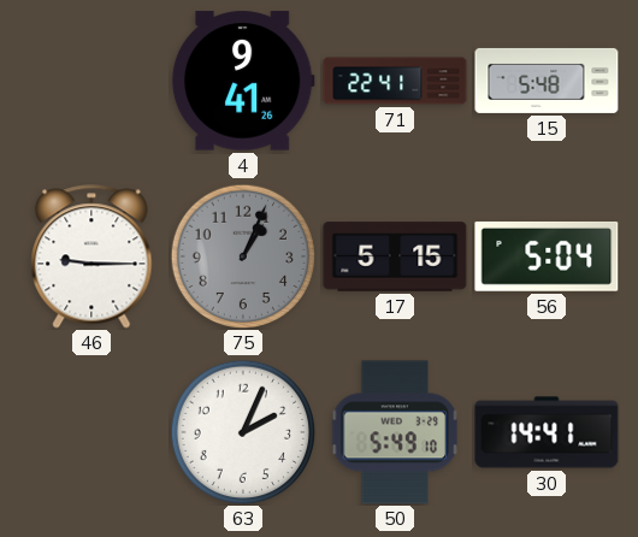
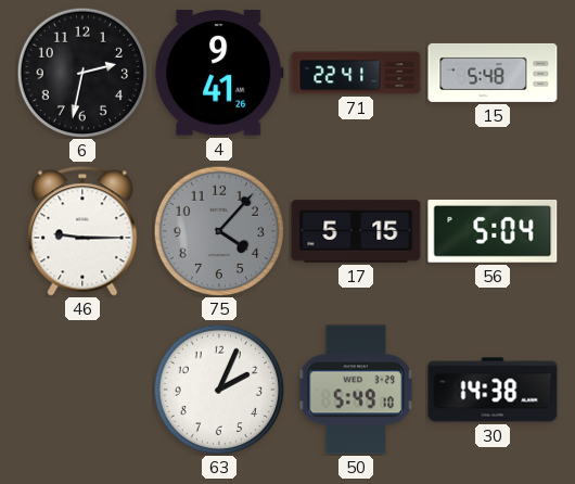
6: none -> 2:32 (81, 72)
75: 1:04 -> 4:07 (218, 230)
30: 14:41 -> 14:38 (493, 390)
